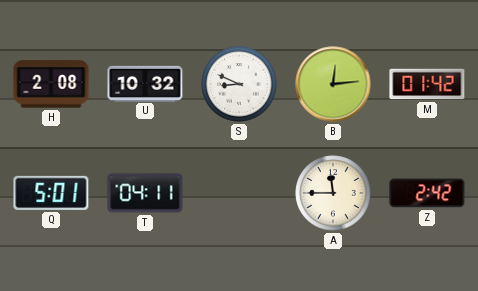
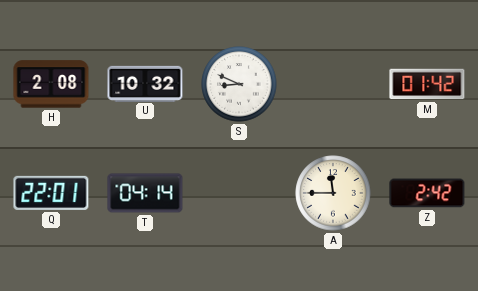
B: 12:14 -> none (333, 84)
Q: 5:01 -> 22:01 (51, 193)
T: 04:11 -> 04:14 (145, 193)
